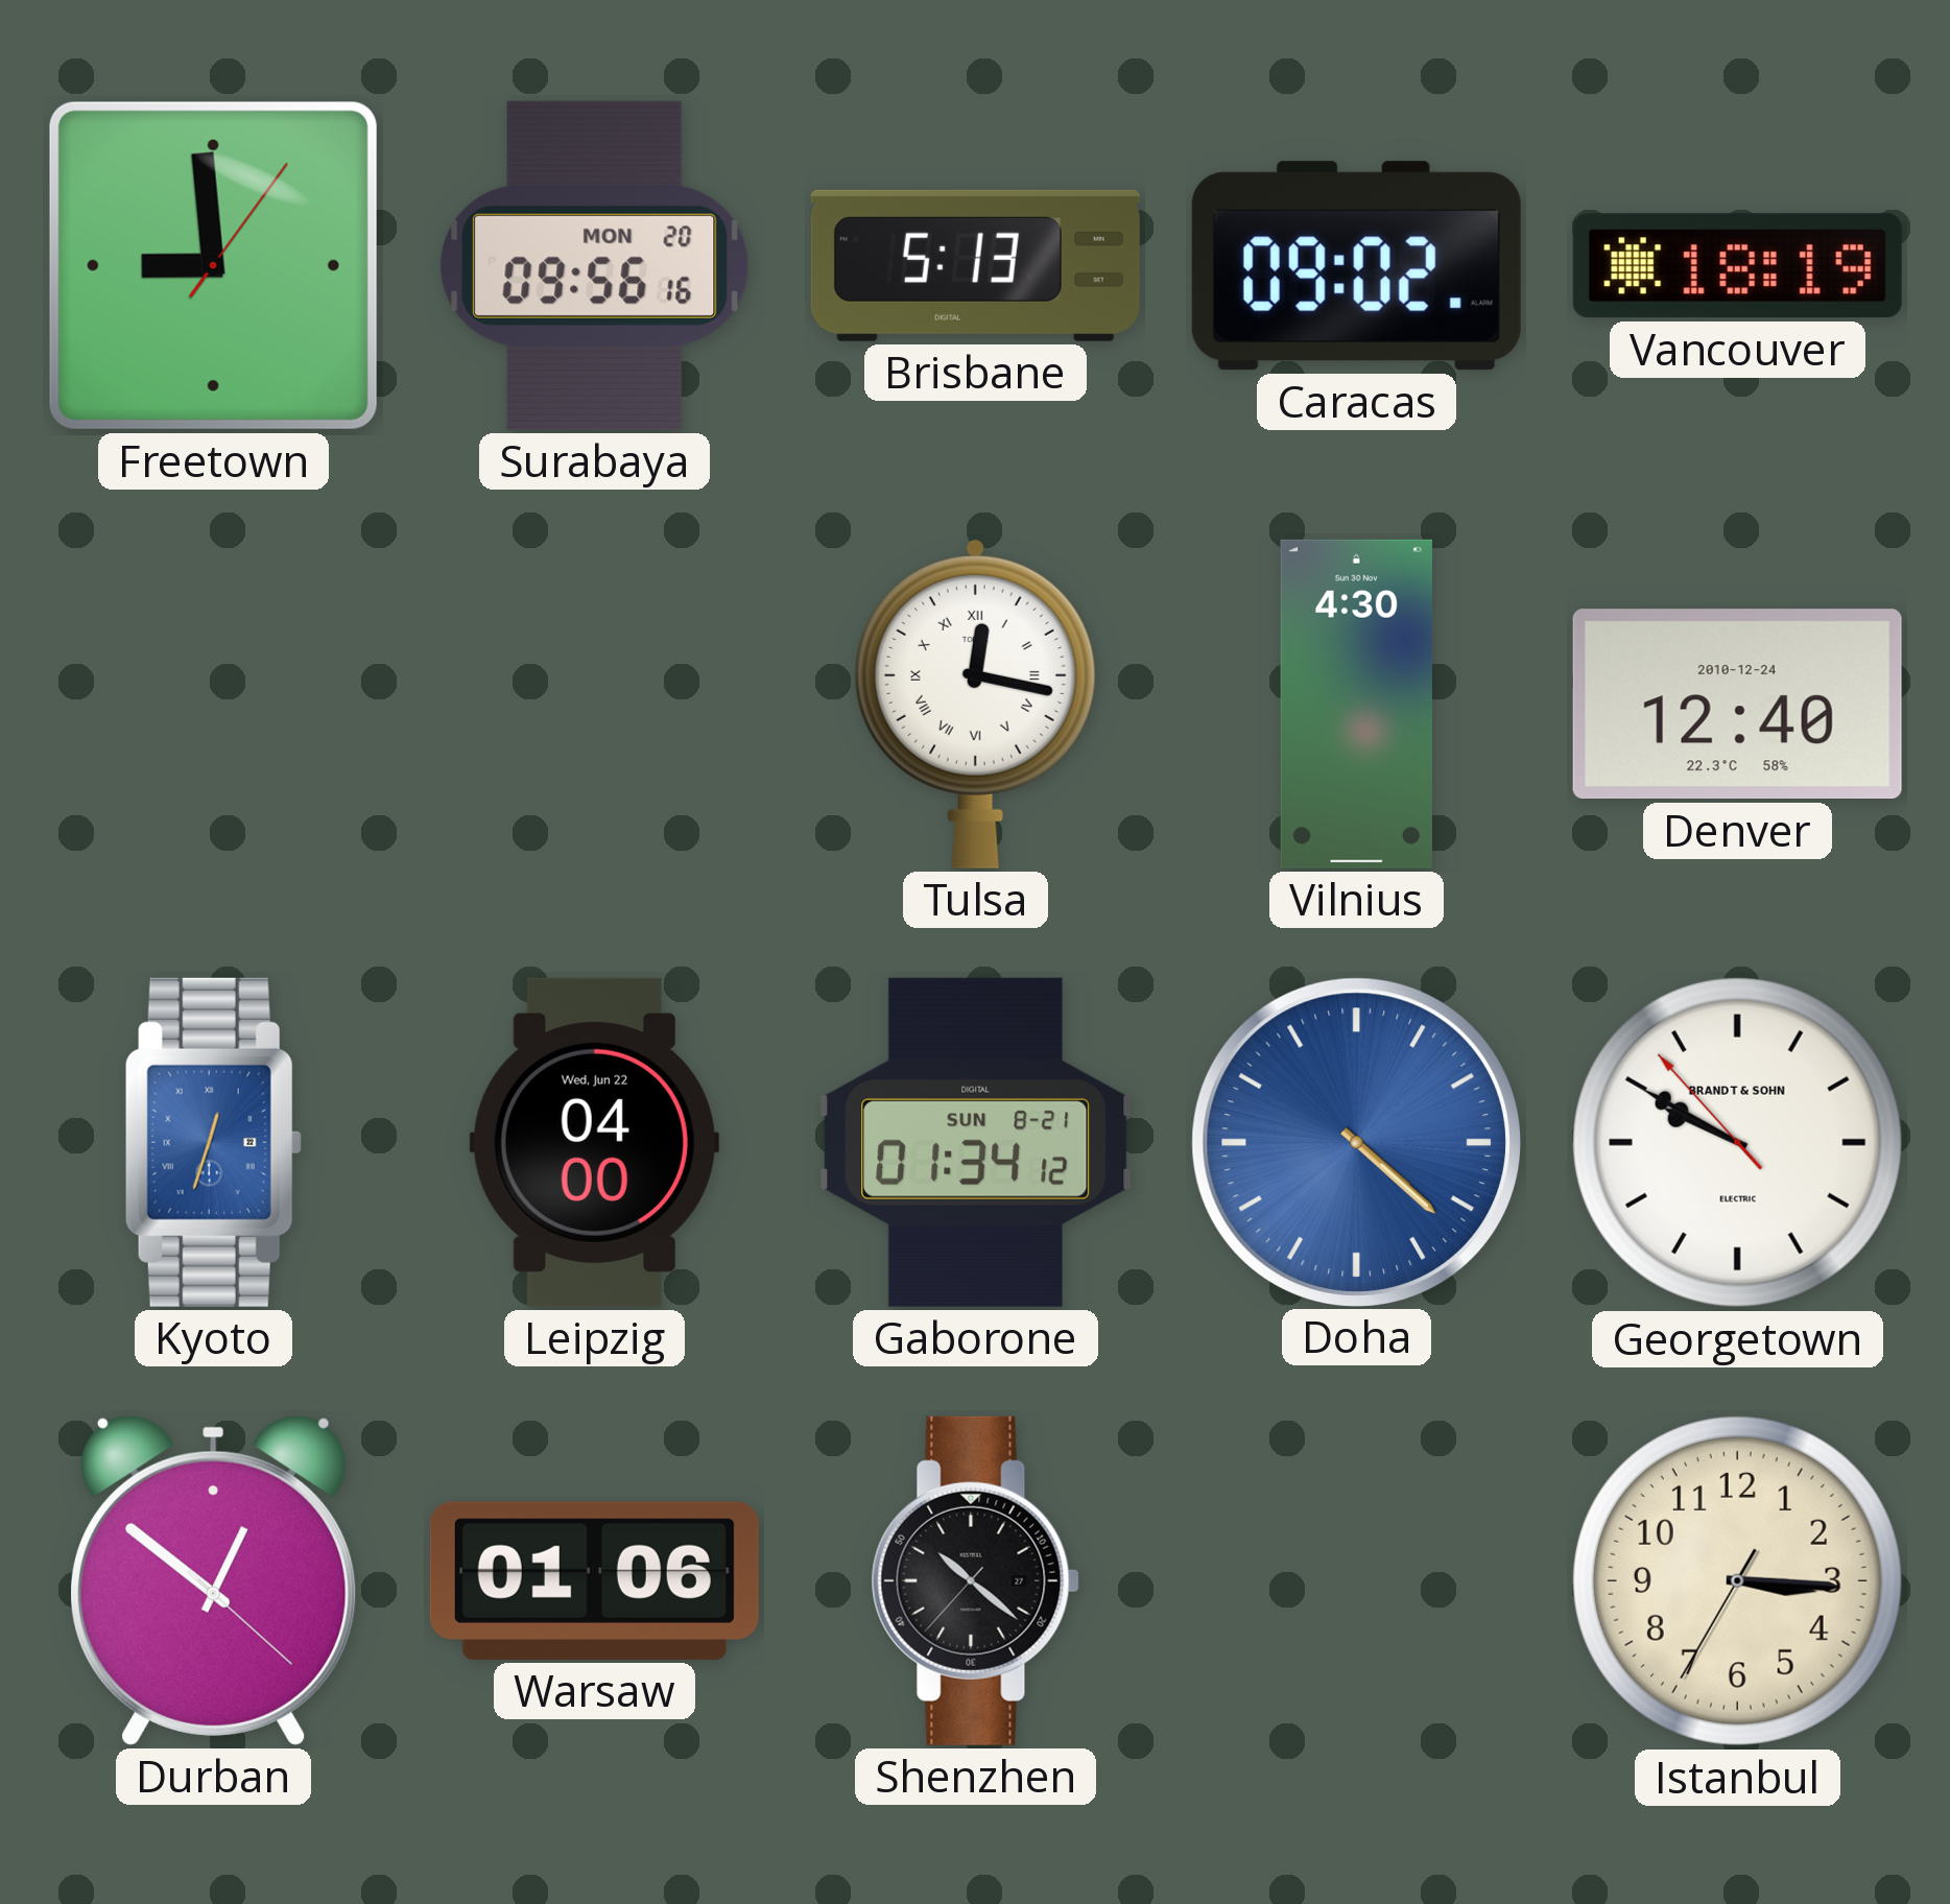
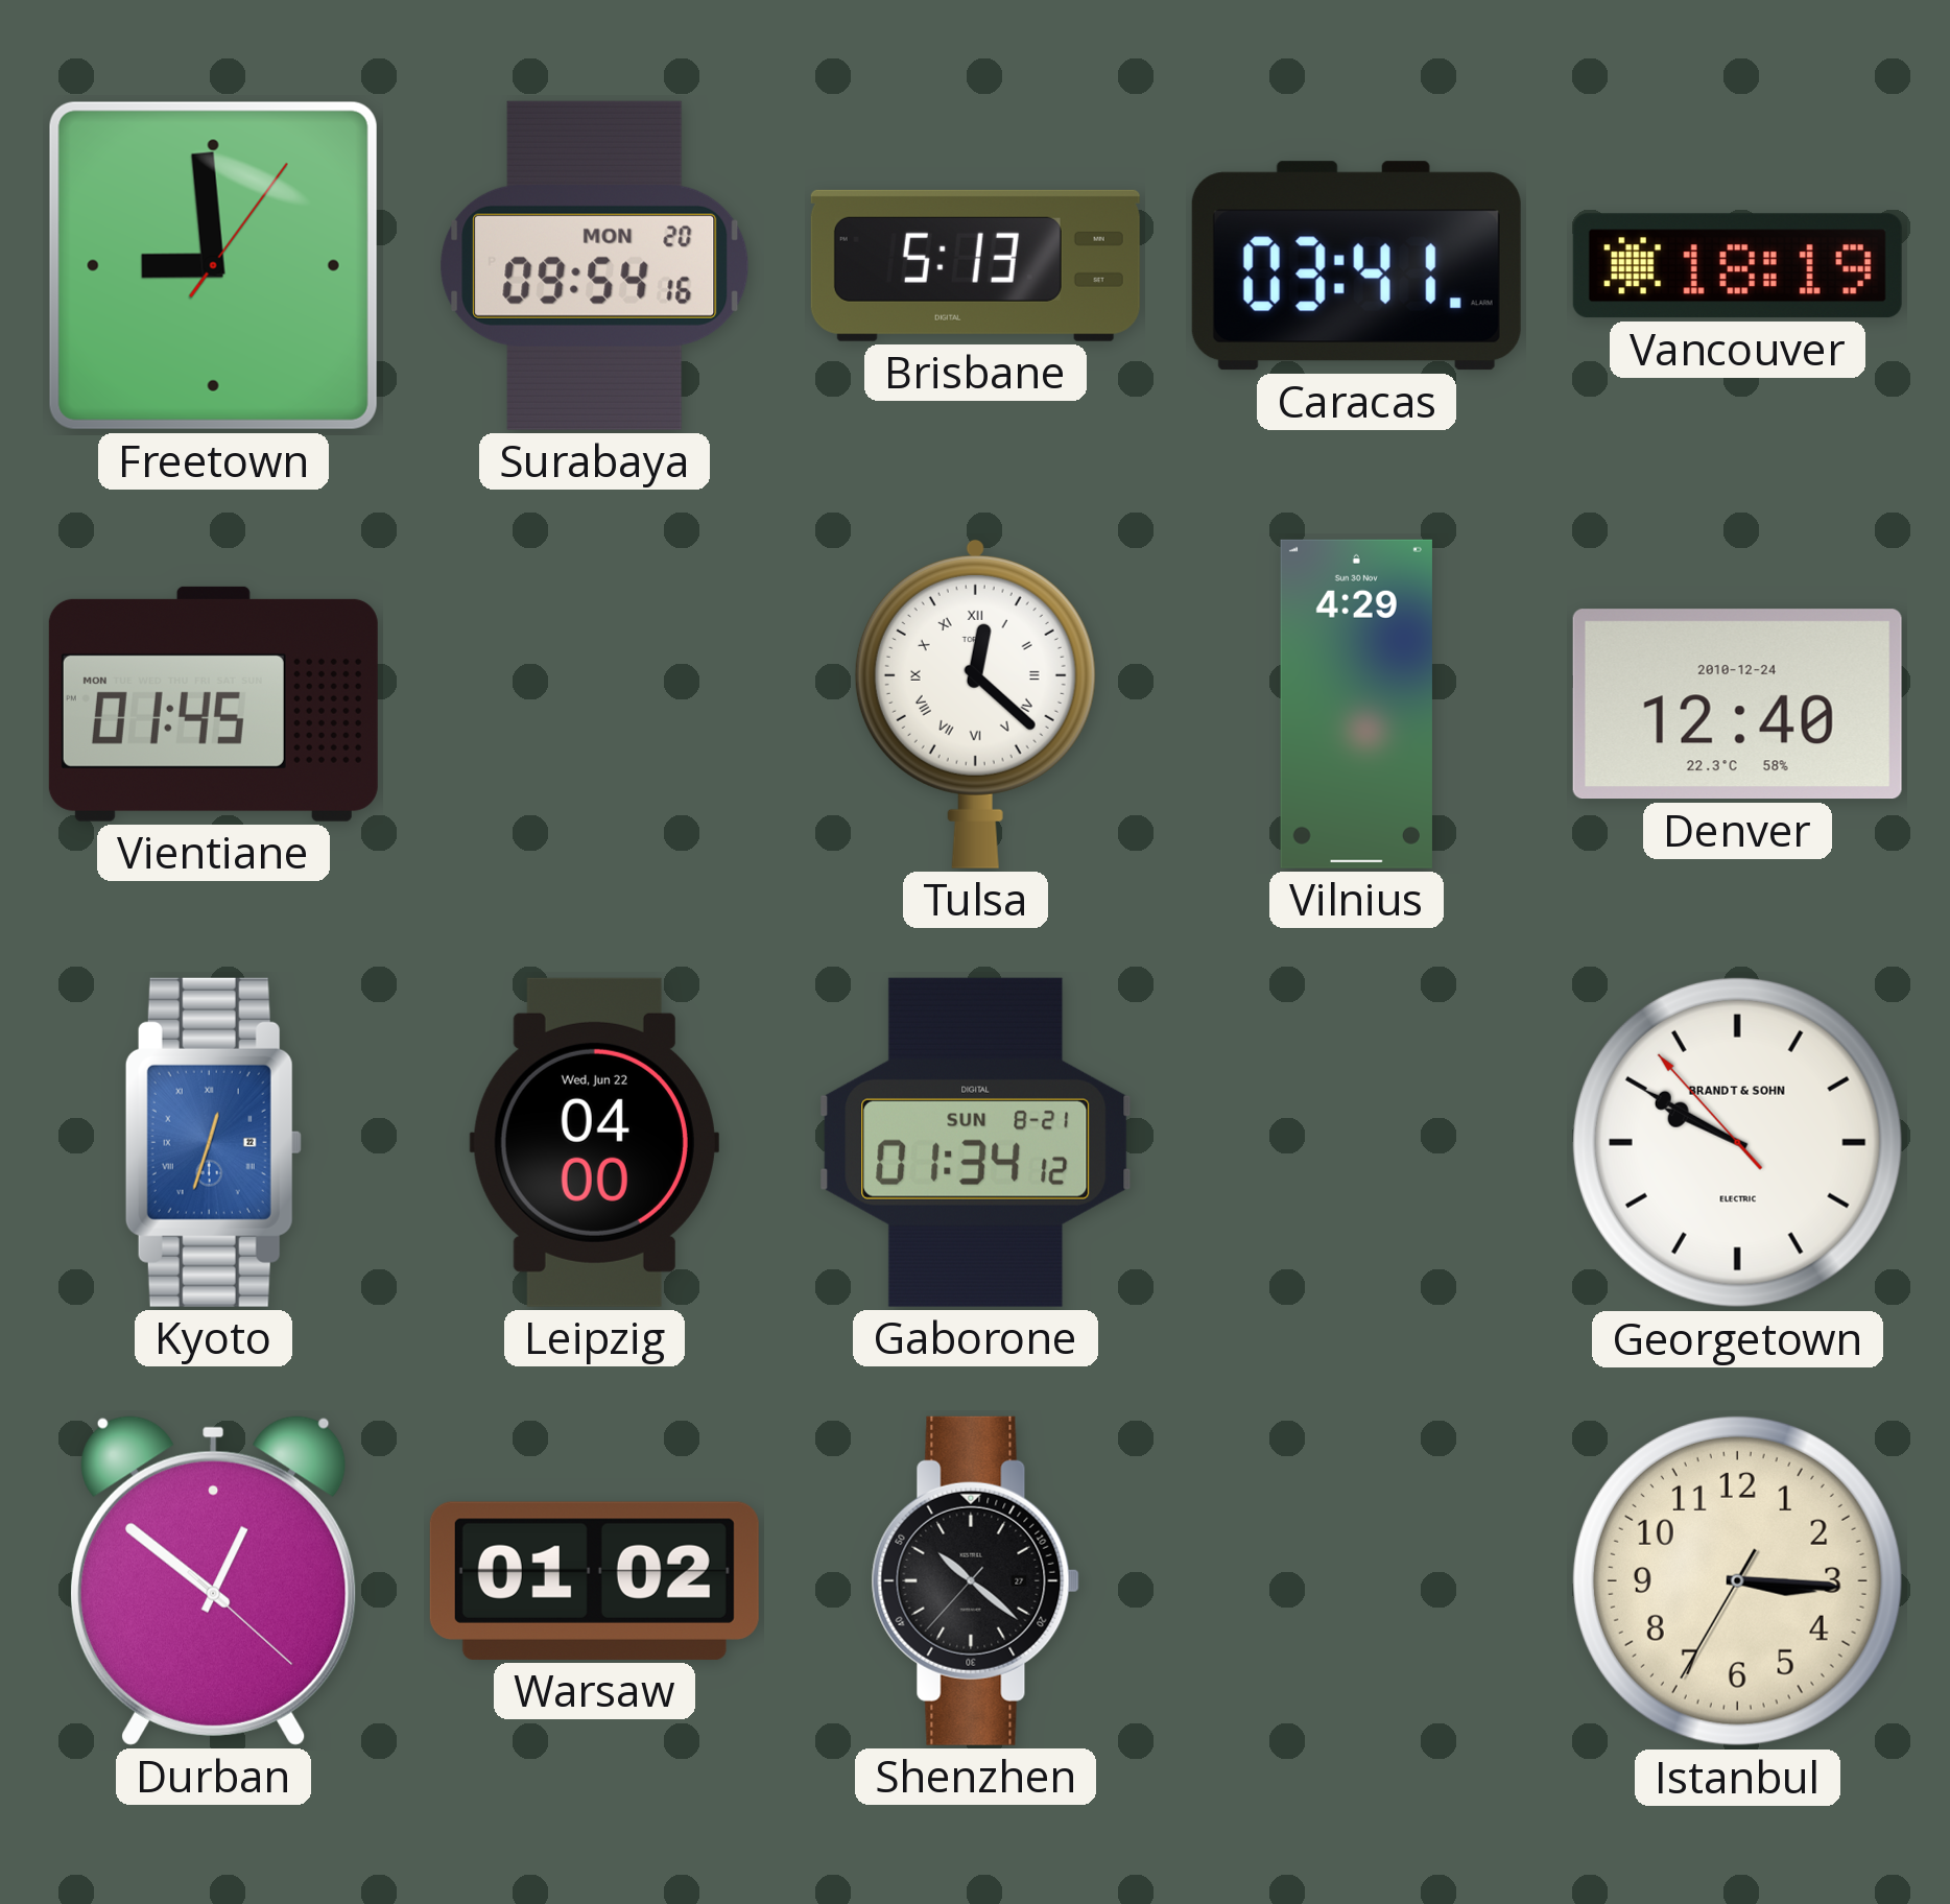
Surabaya: 09:56 -> 09:54 (595, 265)
Caracas: 09:02 -> 03:41 (1356, 266)
Vientiane: none -> 01:45 (213, 704)
Tulsa: 12:17 -> 12:22 (975, 705)
Vilnius: 4:30 -> 4:29 (1356, 704)
Doha: 4:22 -> none (1356, 1142)
Warsaw: 01:06 -> 01:02 (594, 1580)
